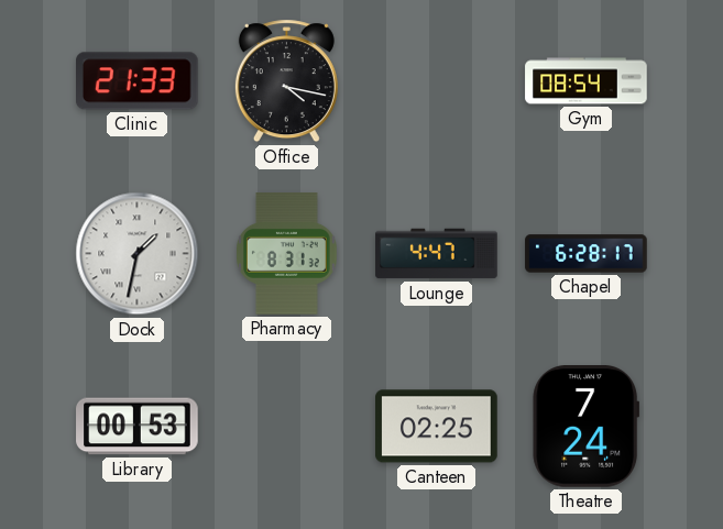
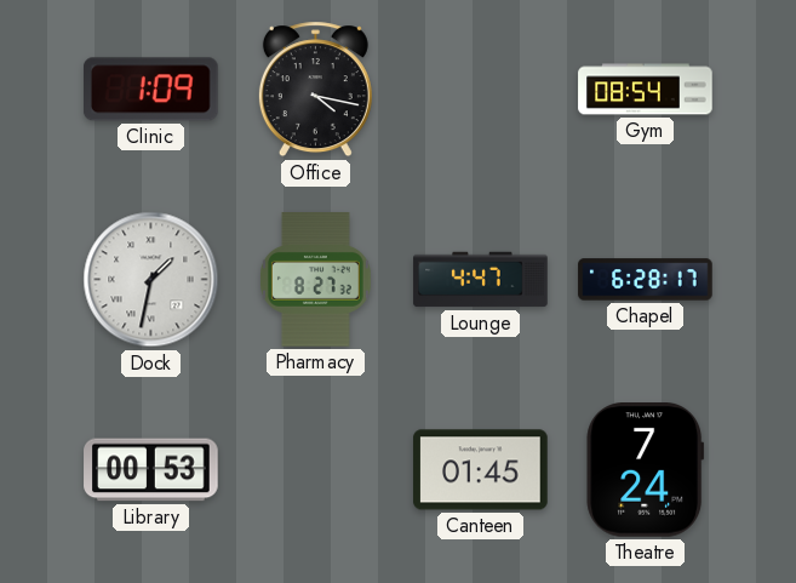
Clinic: 21:33 -> 1:09 (151, 90)
Pharmacy: 8:31 -> 8:27 (315, 280)
Canteen: 02:25 -> 01:45 (481, 470)
